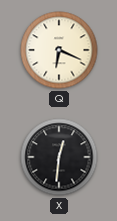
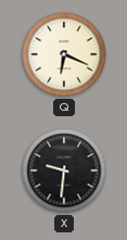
X: 12:31 -> 9:31 (64, 170)
